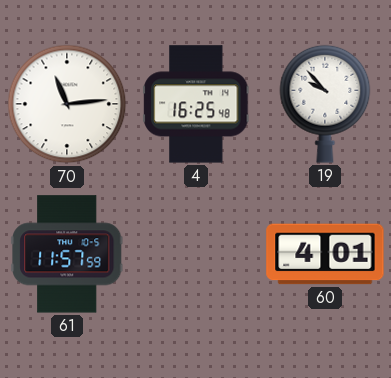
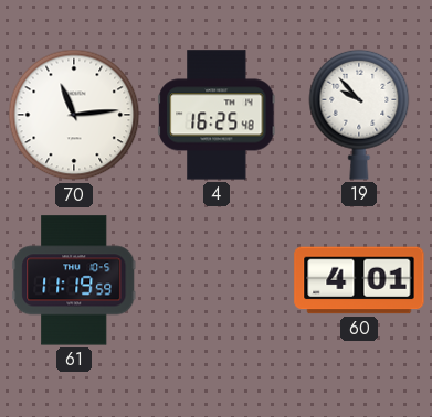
61: 11:57 -> 11:19 (74, 280)
